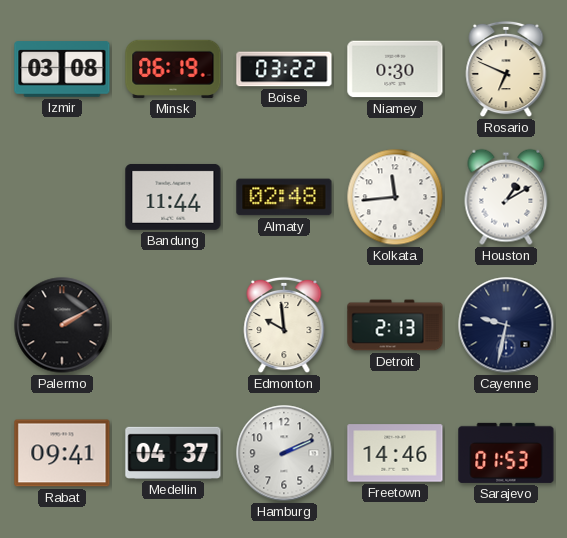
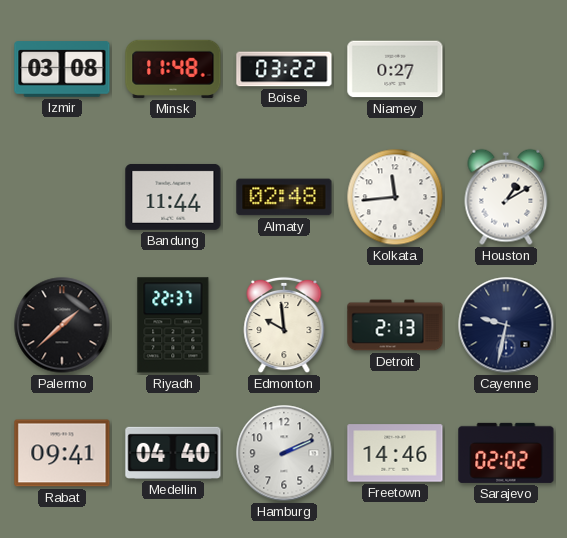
Minsk: 06:19 -> 11:48 (173, 69)
Niamey: 0:30 -> 0:27 (395, 69)
Rosario: 6:49 -> none (506, 69)
Palermo: 2:10 -> 1:38 (62, 325)
Riyadh: none -> 22:37 (173, 325)
Medellin: 04:37 -> 04:40 (173, 453)
Sarajevo: 01:53 -> 02:02 (506, 453)
